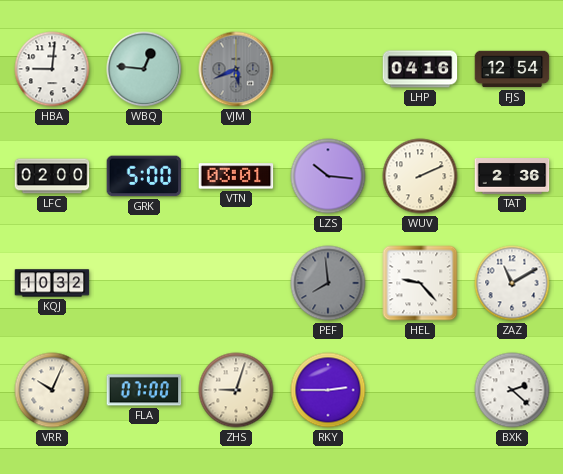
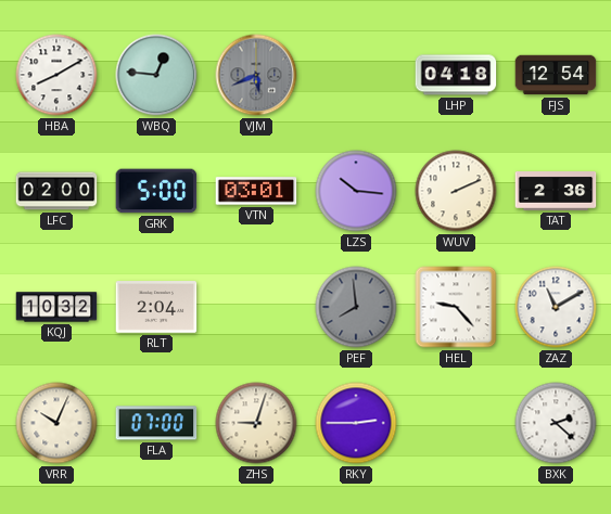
HBA: 9:01 -> 8:10 (56, 75)
LHP: 04:16 -> 04:18 (456, 75)
RLT: none -> 2:04 (156, 307)
